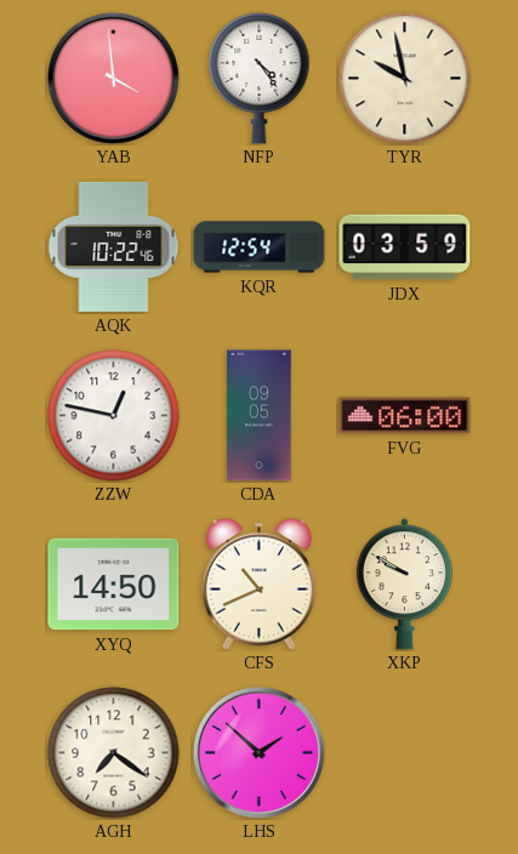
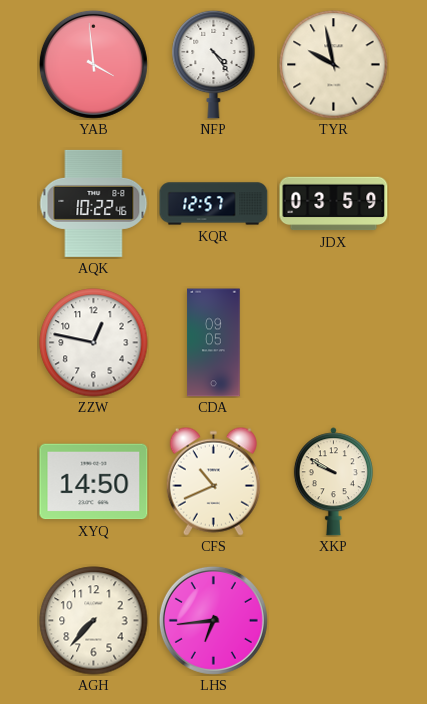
KQR: 12:54 -> 12:57 (214, 204)
FVG: 06:00 -> none (405, 416)
AGH: 7:21 -> 7:37 (94, 621)
LHS: 1:52 -> 6:44 (213, 620)
